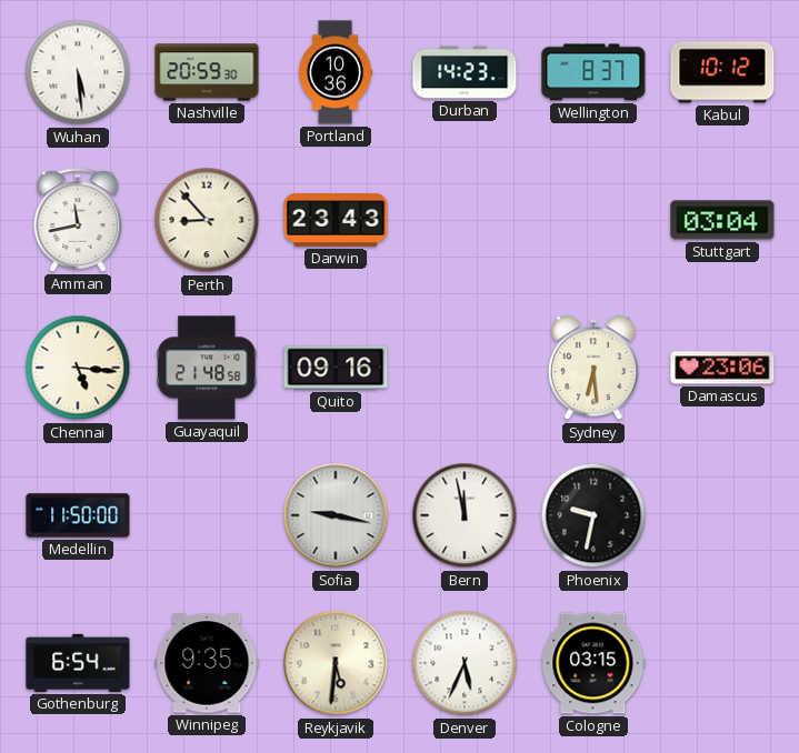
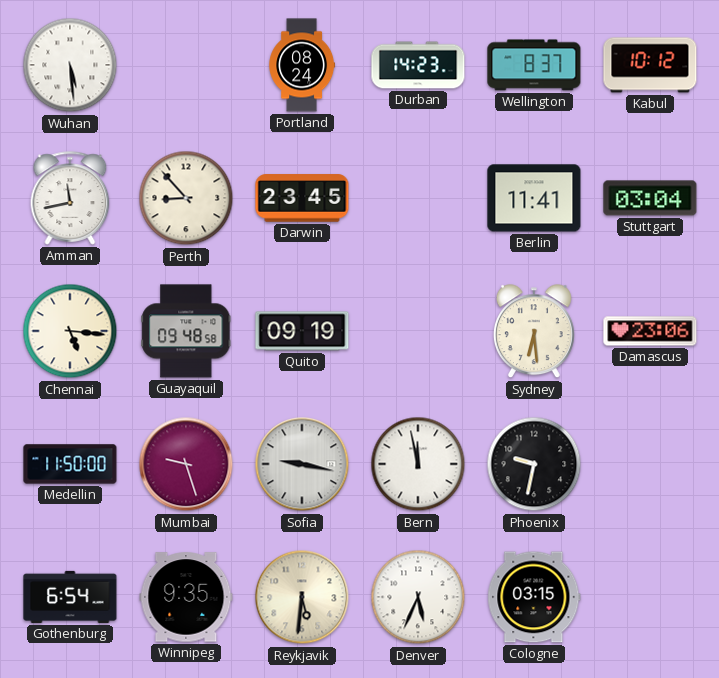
Nashville: 20:59 -> none (207, 72)
Portland: 10:36 -> 08:24 (301, 65)
Darwin: 23:43 -> 23:45 (302, 198)
Berlin: none -> 11:41 (534, 198)
Guayaquil: 21:48 -> 09:48 (186, 331)
Quito: 09:16 -> 09:19 (302, 331)
Mumbai: none -> 9:27 (186, 464)
